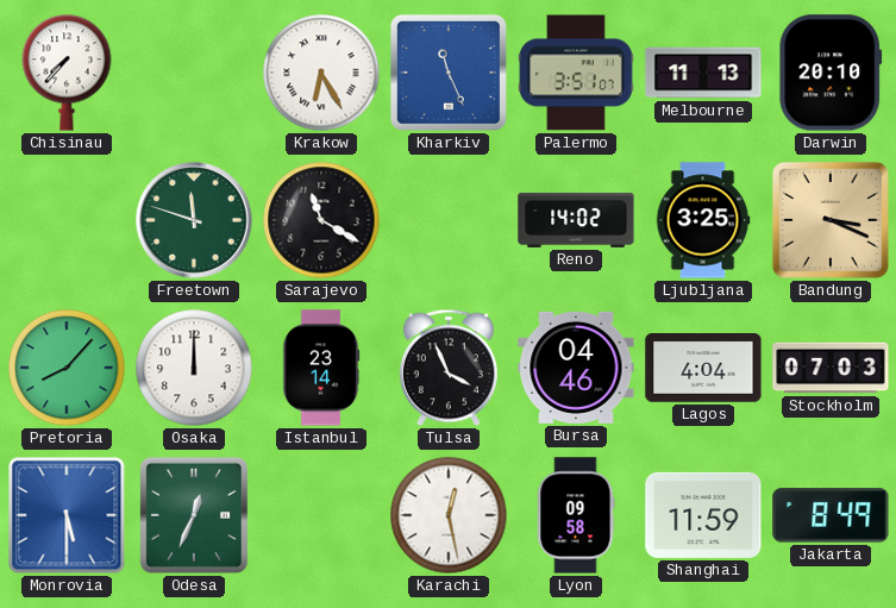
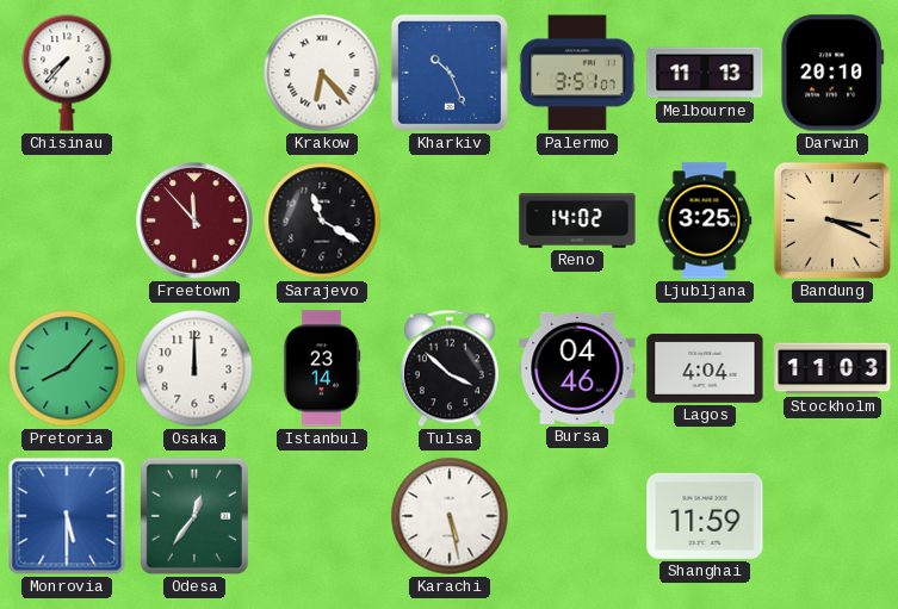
Krakow: 6:25 -> 6:23 (322, 73)
Kharkiv: 11:26 -> 10:26 (450, 73)
Freetown: 11:48 -> 11:53 (194, 220)
Freetown dial: green -> burgundy (194, 220)
Tulsa: 3:56 -> 3:52 (450, 368)
Stockholm: 07:03 -> 11:03 (832, 368)
Odesa: 12:34 -> 12:36 (194, 516)
Karachi: 12:28 -> 5:28 (450, 516)
Lyon: 09:58 -> none (576, 515)
Jakarta: 8:49 -> none (831, 515)
